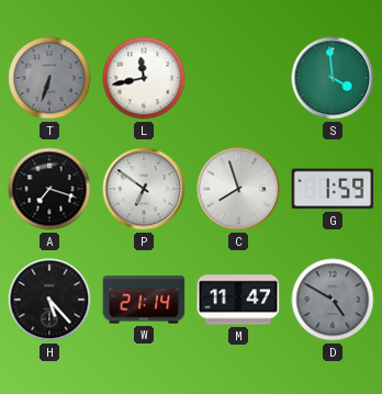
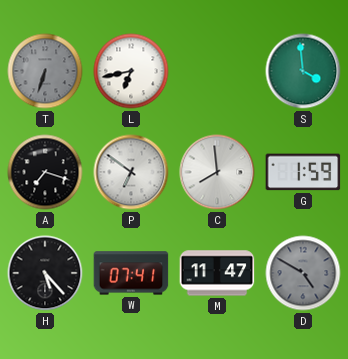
L: 11:43 -> 6:43 (131, 71)
C: 7:57 -> 7:59 (217, 172)
W: 21:14 -> 07:41 (131, 273)
